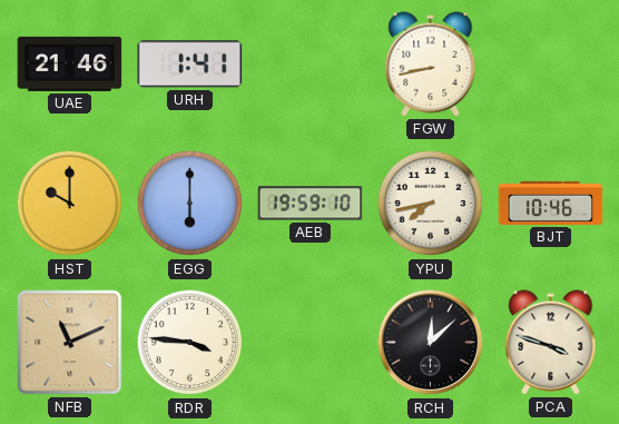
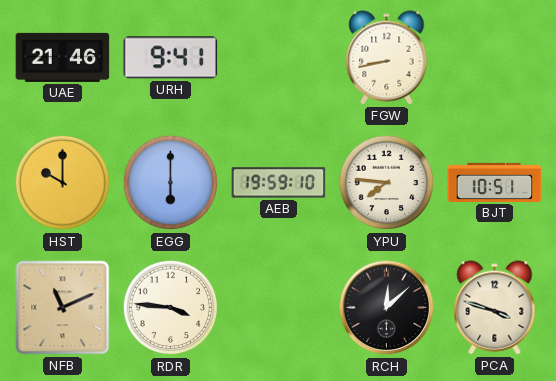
URH: 1:41 -> 9:41 (171, 58)
YPU: 7:43 -> 7:46 (387, 183)
BJT: 10:46 -> 10:51 (495, 182)
